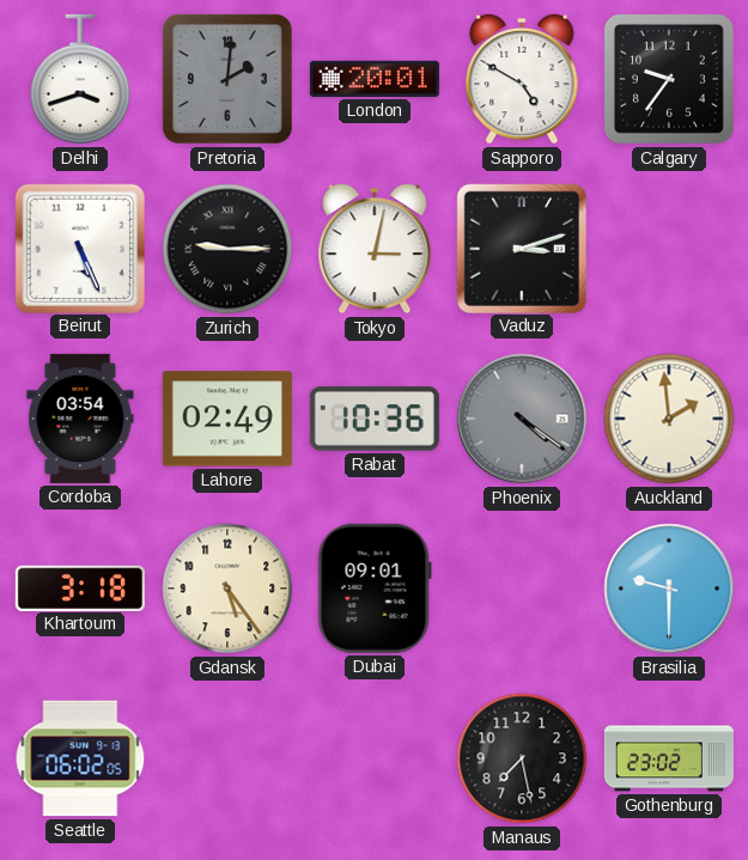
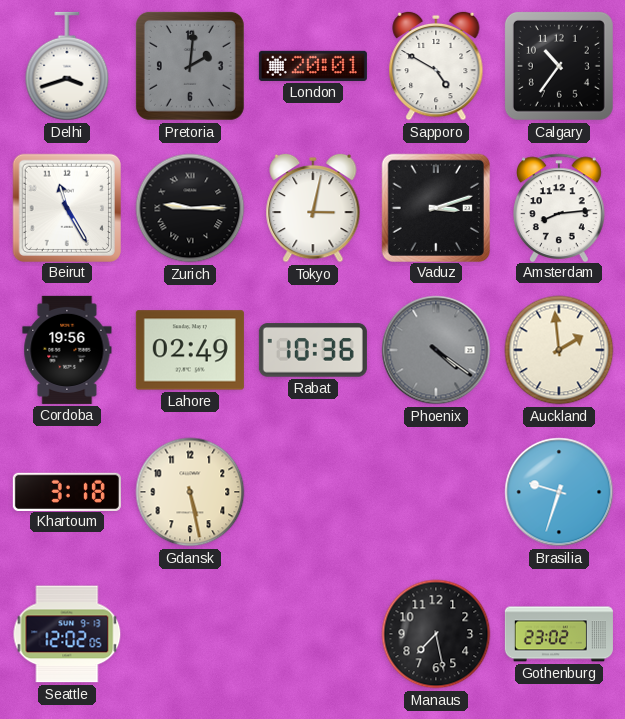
Calgary: 9:36 -> 10:36 (559, 66)
Beirut: 5:26 -> 11:25 (66, 207)
Amsterdam: none -> 8:14 (560, 207)
Cordoba: 03:54 -> 19:56 (67, 350)
Gdansk: 5:24 -> 5:28 (190, 492)
Dubai: 09:01 -> none (375, 588)
Brasilia: 9:30 -> 9:33 (559, 492)
Seattle: 06:02 -> 12:02 (67, 634)
